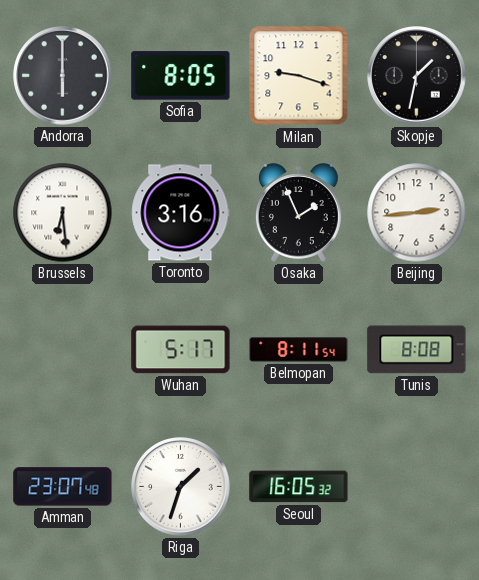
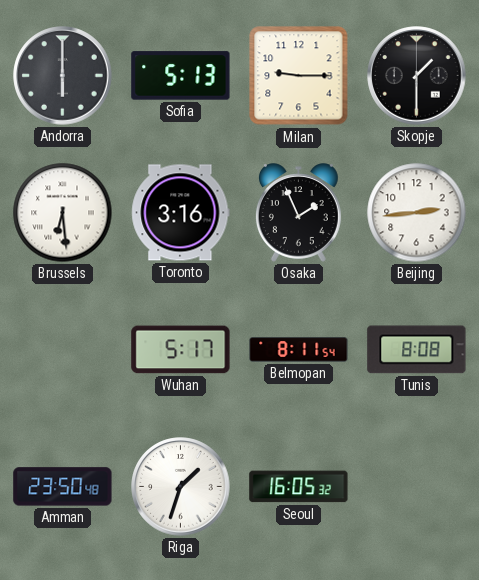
Sofia: 8:05 -> 5:13 (181, 76)
Milan: 9:18 -> 9:15 (299, 76)
Skopje: 1:32 -> 1:30 (417, 76)
Amman: 23:07 -> 23:50 (63, 487)
